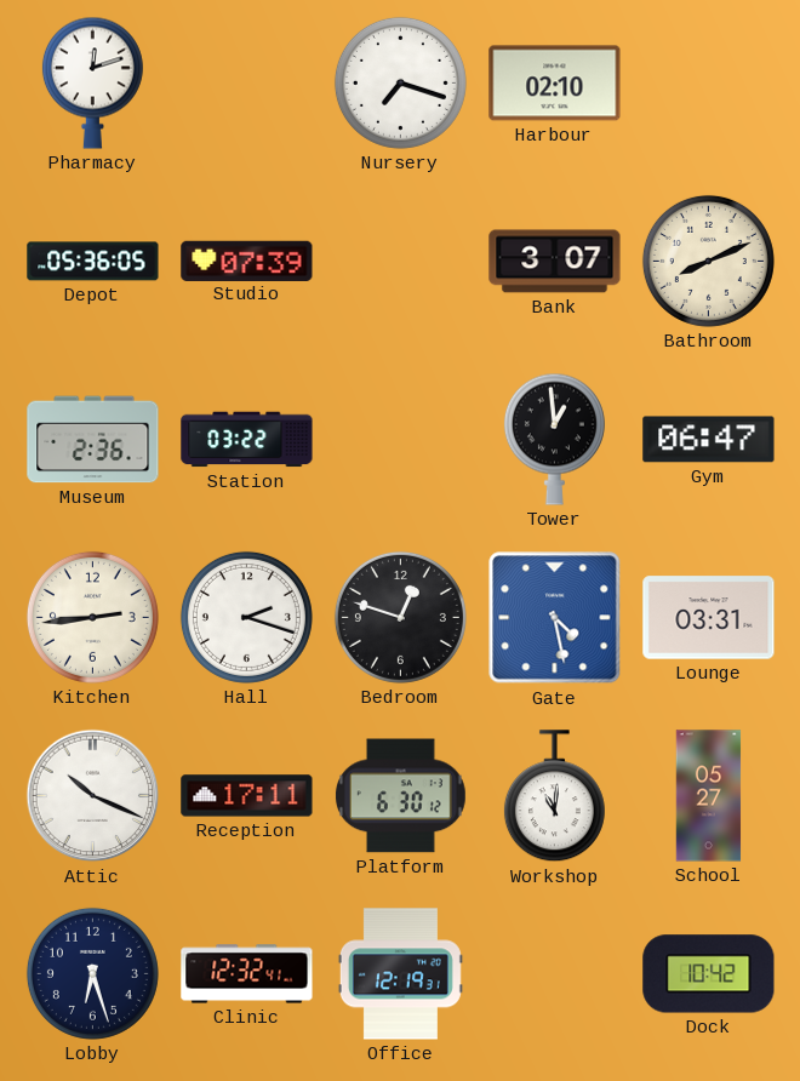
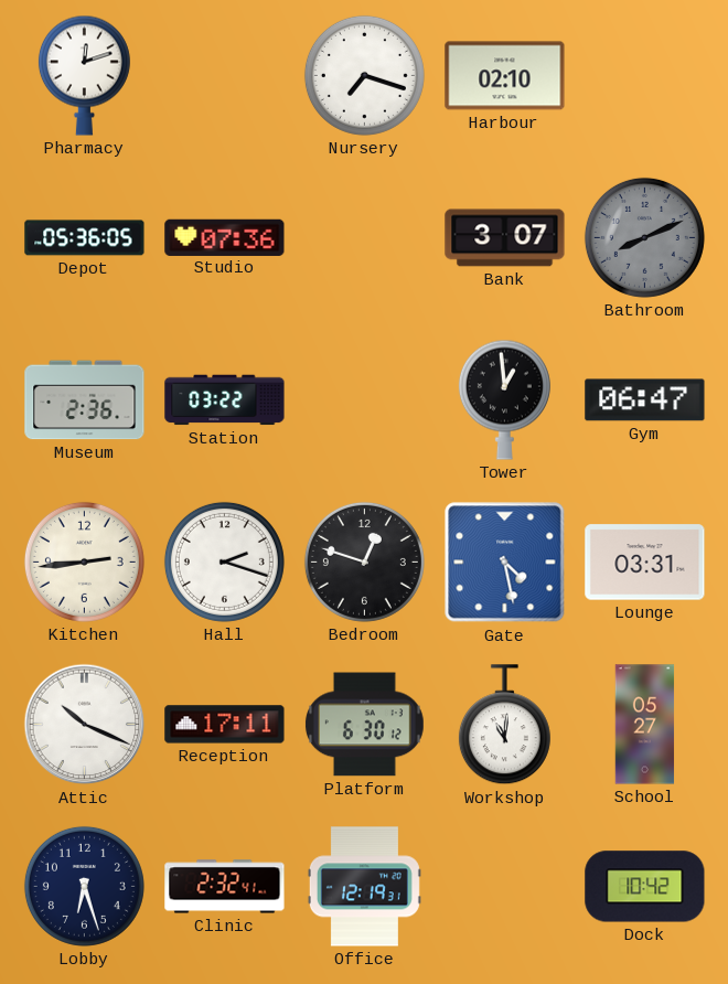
Studio: 07:39 -> 07:36 (225, 237)
Bathroom dial: cream -> grey (644, 237)
Clinic: 12:32 -> 2:32 (225, 887)
